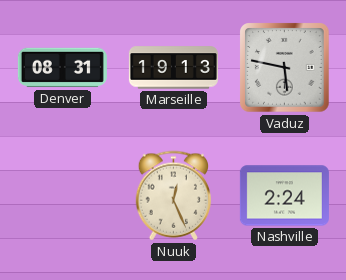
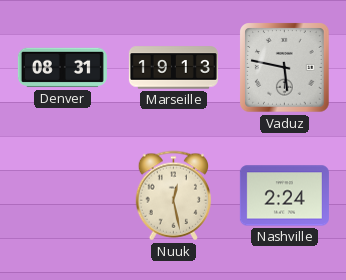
Nuuk: 12:26 -> 12:28 (174, 196)
